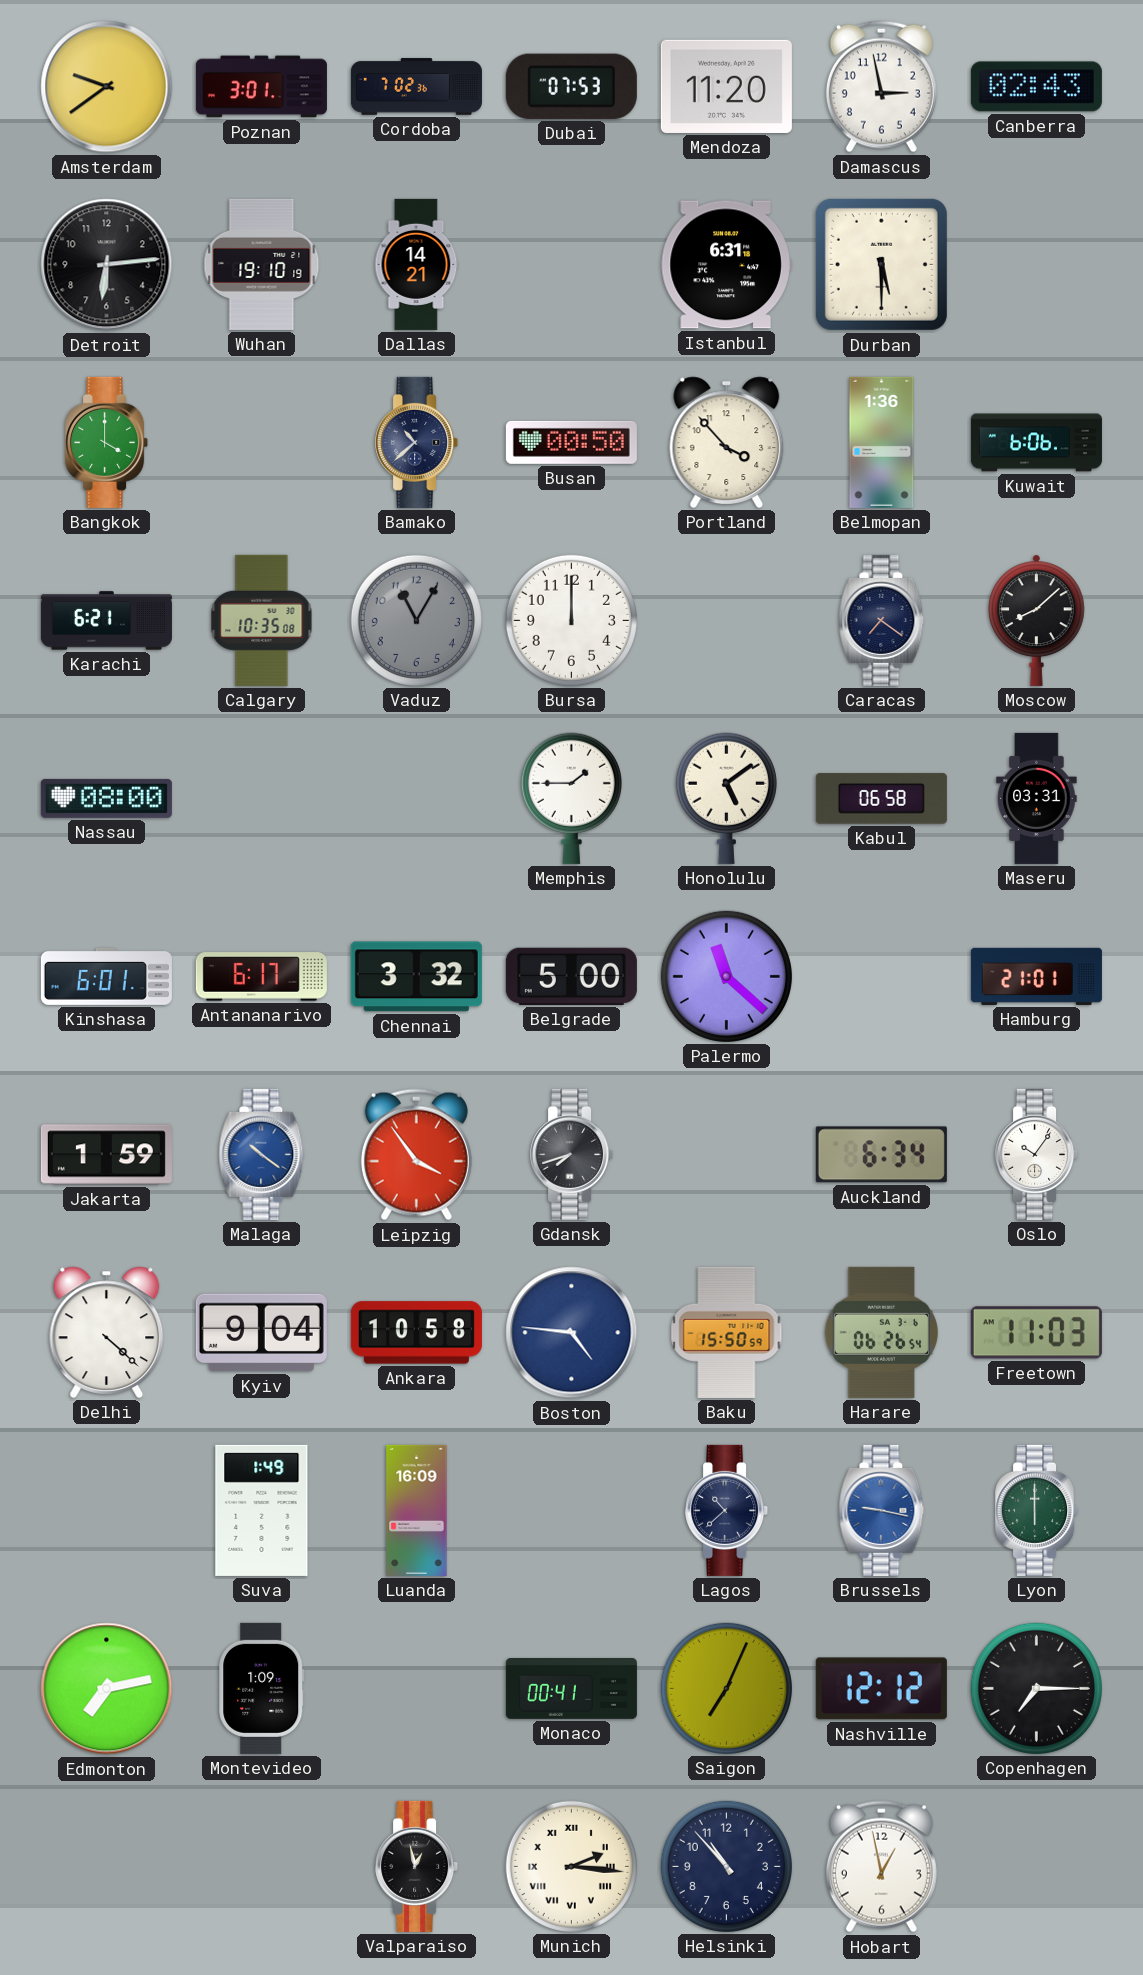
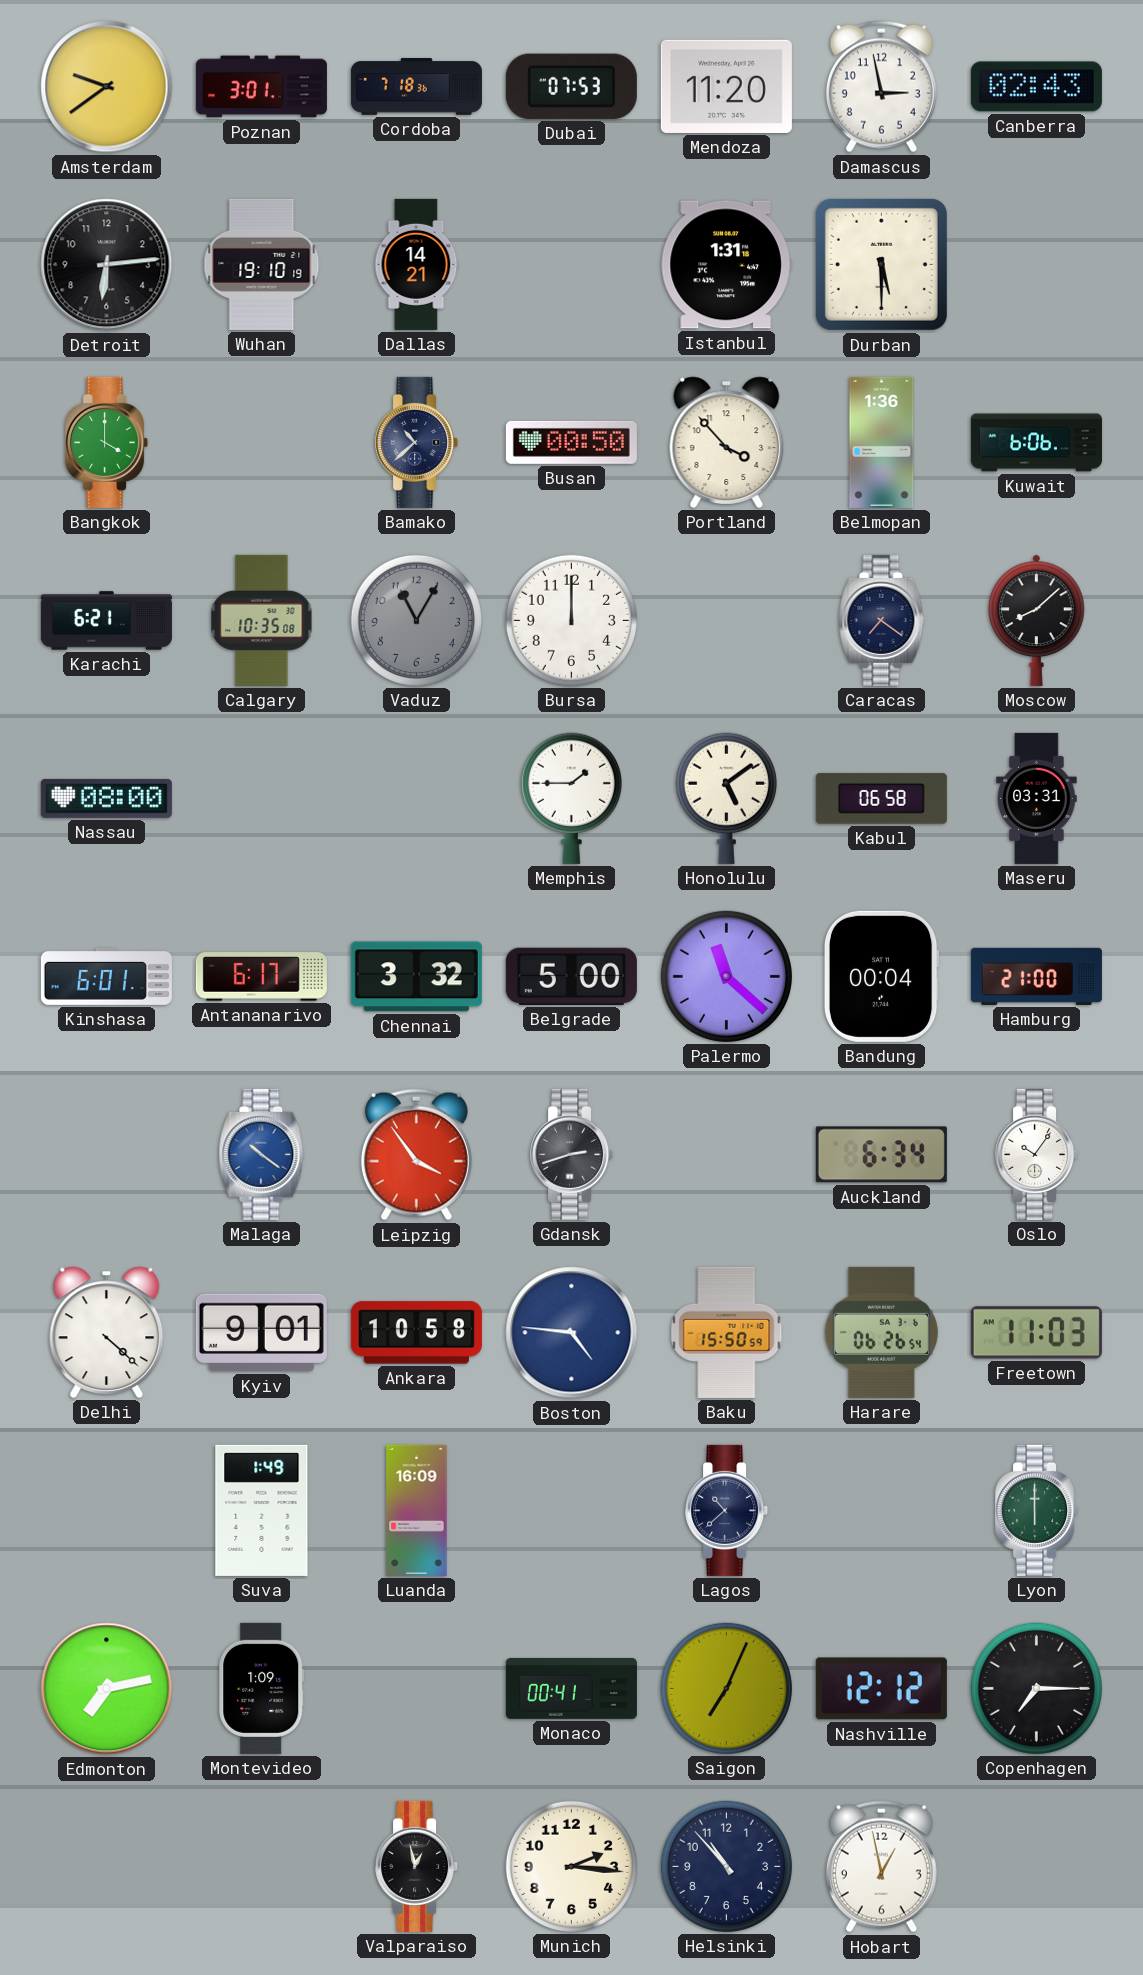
Cordoba: 7:02 -> 7:18 (416, 87)
Istanbul: 6:31 -> 1:31 (726, 265)
Bandung: none -> 00:04 (881, 976)
Hamburg: 21:01 -> 21:00 (1036, 976)
Jakarta: 1:59 -> none (106, 1155)
Gdansk: 7:42 -> 2:42 (572, 1154)
Kyiv: 9:04 -> 9:01 (261, 1333)
Brussels: 9:17 -> none (882, 1510)
Munich numerals: Roman -> Arabic (571, 1866)
